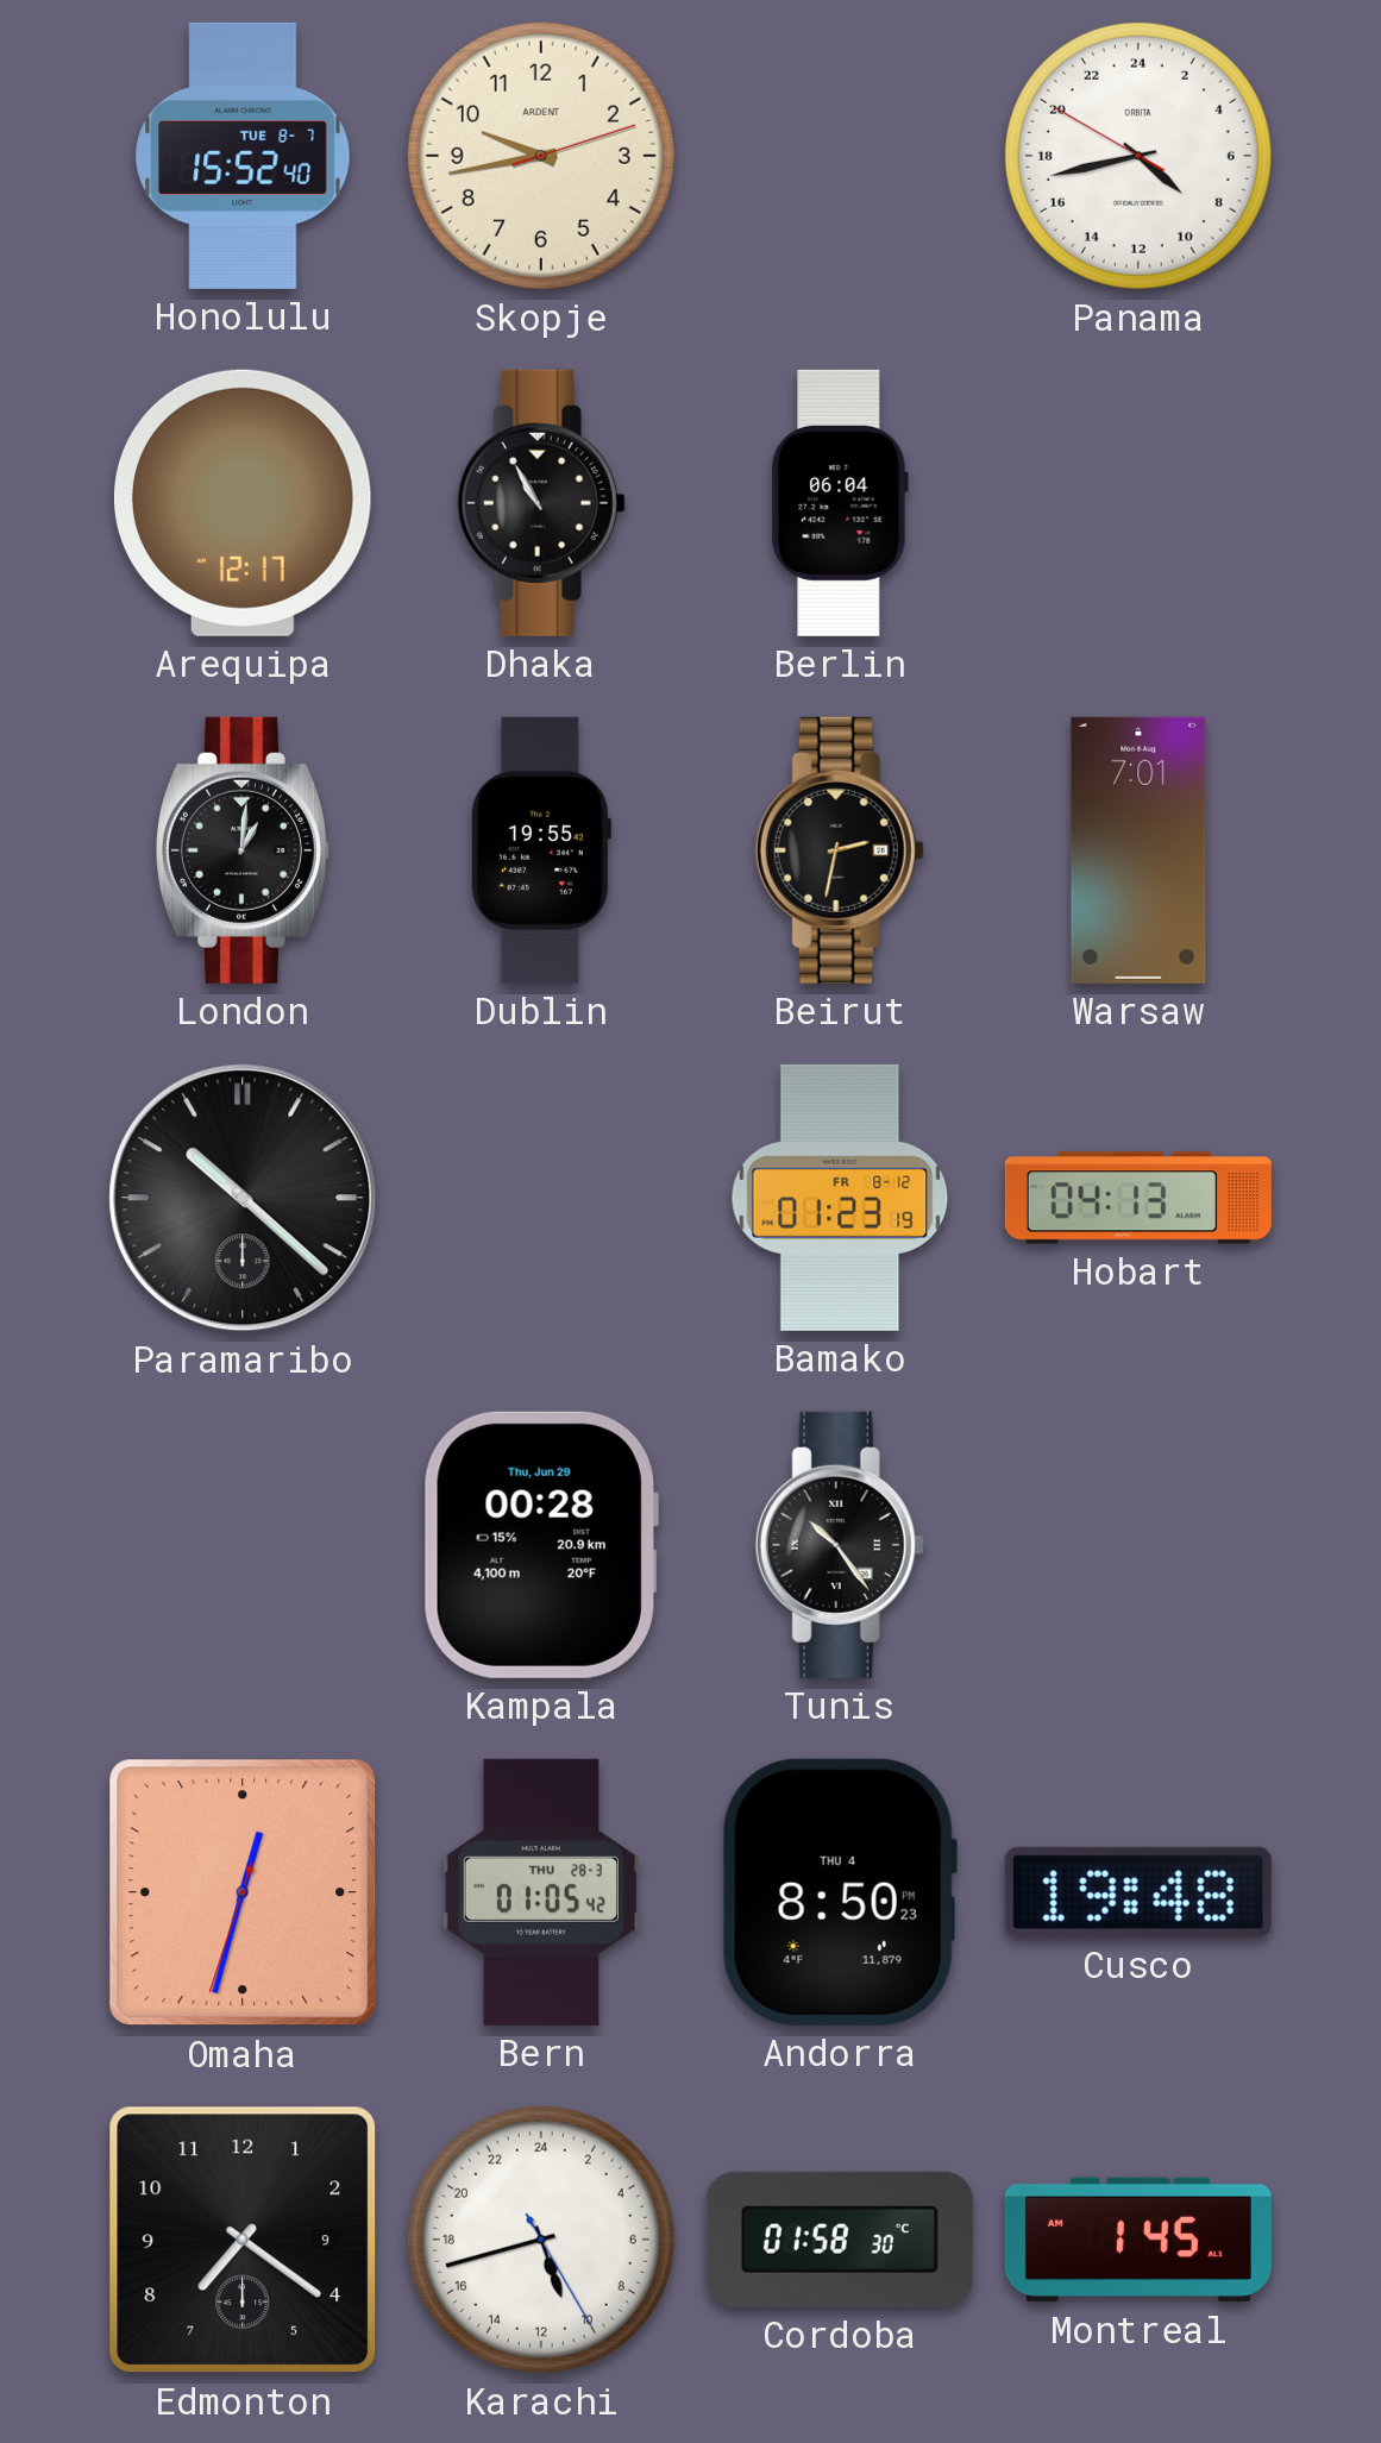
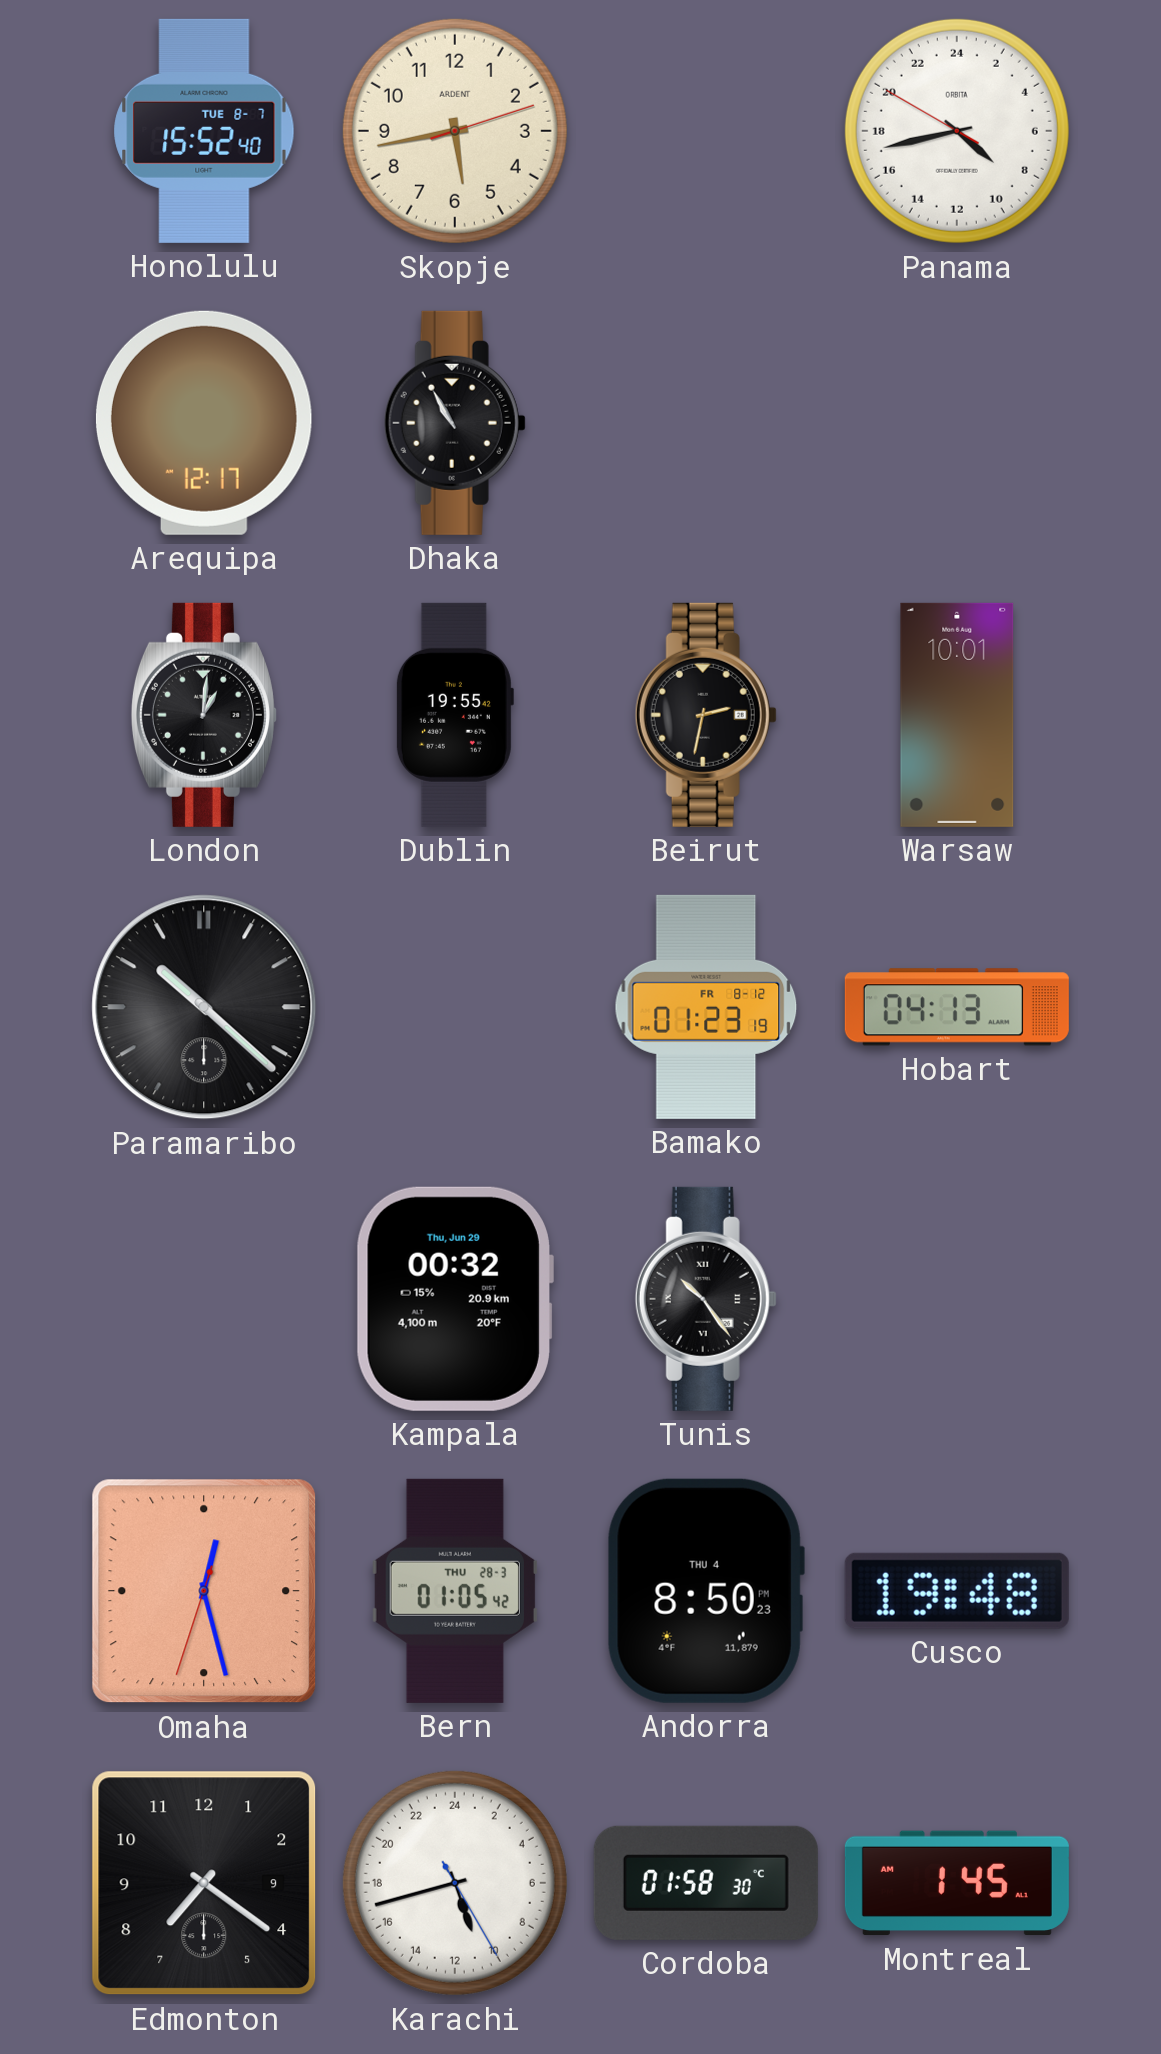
Skopje: 9:43 -> 5:43 (455, 131)
Berlin: 06:04 -> none (840, 503)
Warsaw: 7:01 -> 10:01 (957, 715)
Kampala: 00:28 -> 00:32 (455, 1299)
Omaha: 12:32 -> 12:27 (204, 1591)
